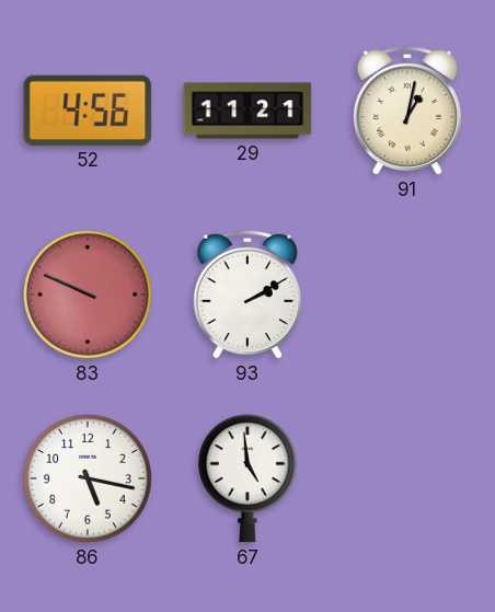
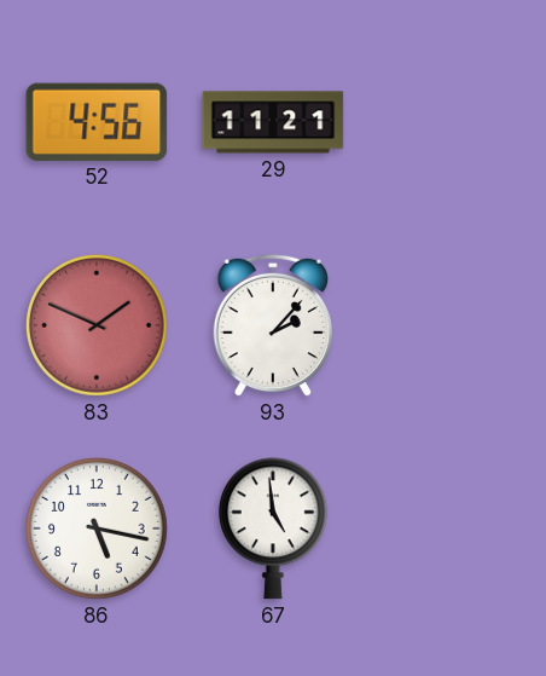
91: 1:02 -> none (406, 111)
83: 9:49 -> 1:49 (97, 325)
93: 2:10 -> 2:07 (272, 325)
